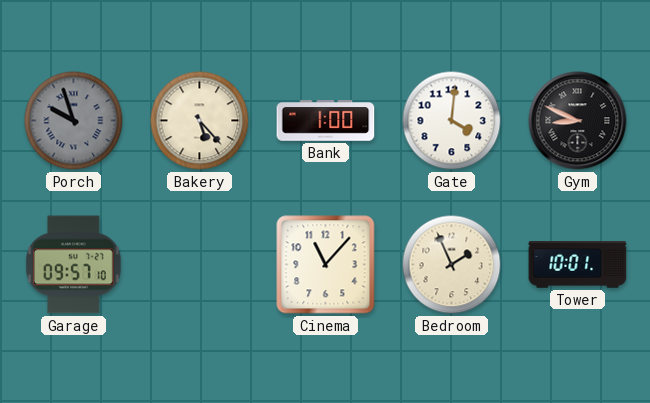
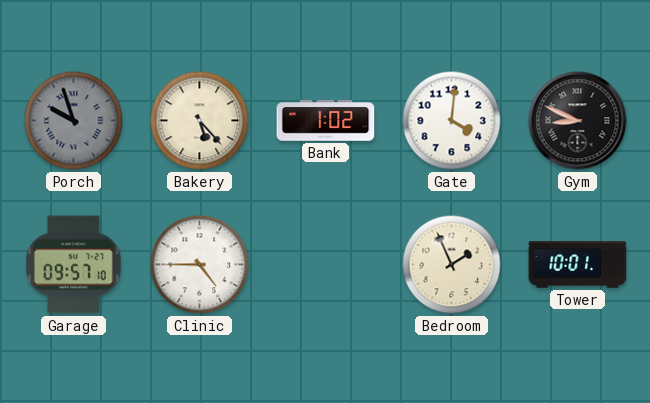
Bank: 1:00 -> 1:02 (326, 121)
Clinic: none -> 4:45 (200, 265)
Cinema: 11:07 -> none (326, 265)
